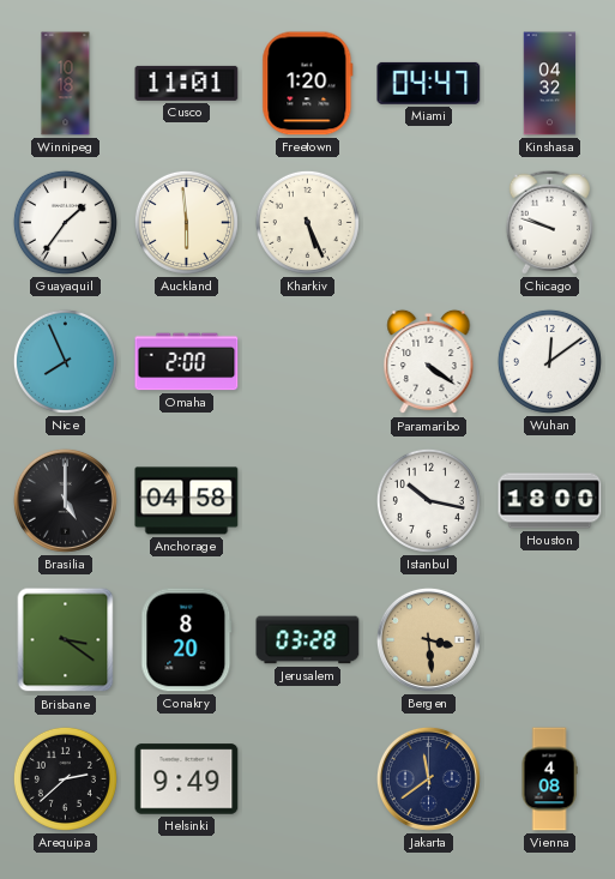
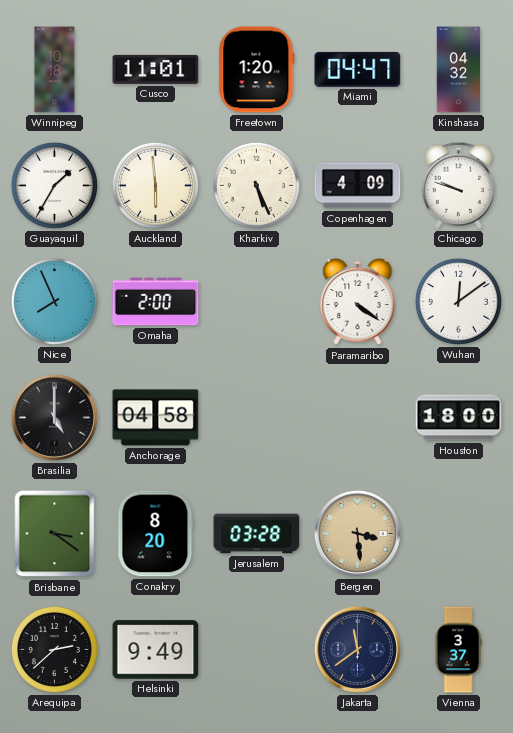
Guayaquil: 1:36 -> 1:35 (54, 185)
Copenhagen: none -> 4:09 (358, 186)
Istanbul: 10:17 -> none (428, 500)
Vienna: 4:08 -> 3:37 (458, 650)
